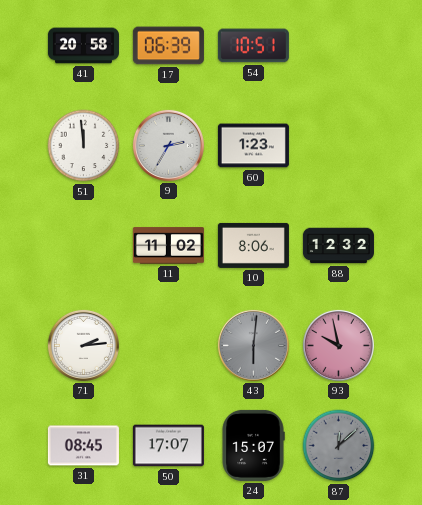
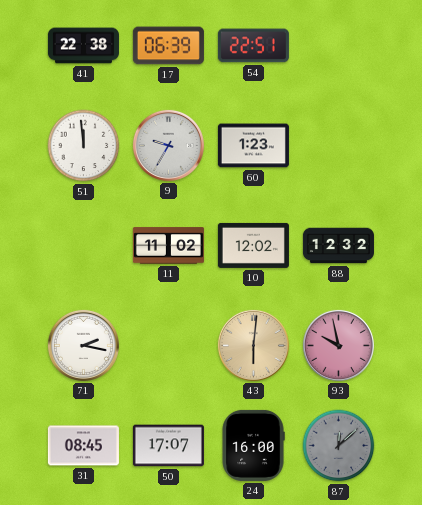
41: 20:58 -> 22:38 (83, 46)
54: 10:51 -> 22:51 (253, 46)
9: 2:35 -> 9:35 (168, 145)
10: 8:06 -> 12:02 (253, 245)
71: 2:14 -> 2:17 (83, 345)
43 dial: grey -> champagne (253, 345)
24: 15:07 -> 16:00 (253, 445)
